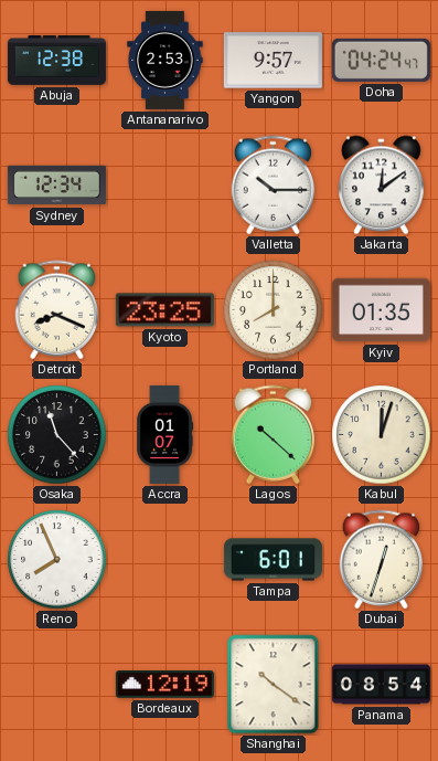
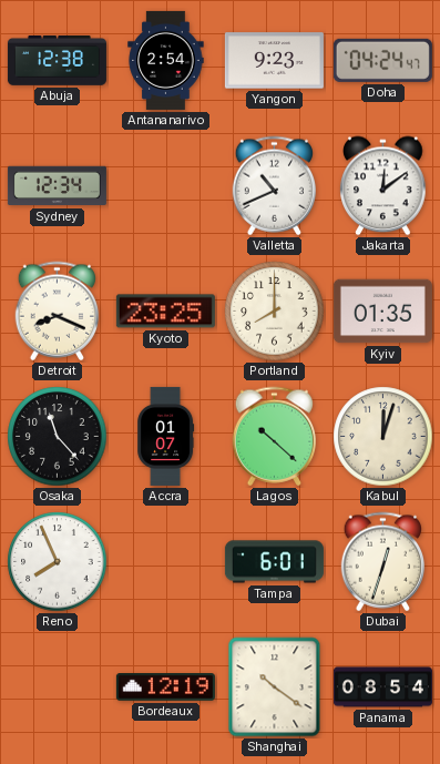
Antananarivo: 2:53 -> 2:54 (166, 60)
Yangon: 9:57 -> 9:23 (274, 61)
Valletta: 10:15 -> 10:41 (275, 186)
